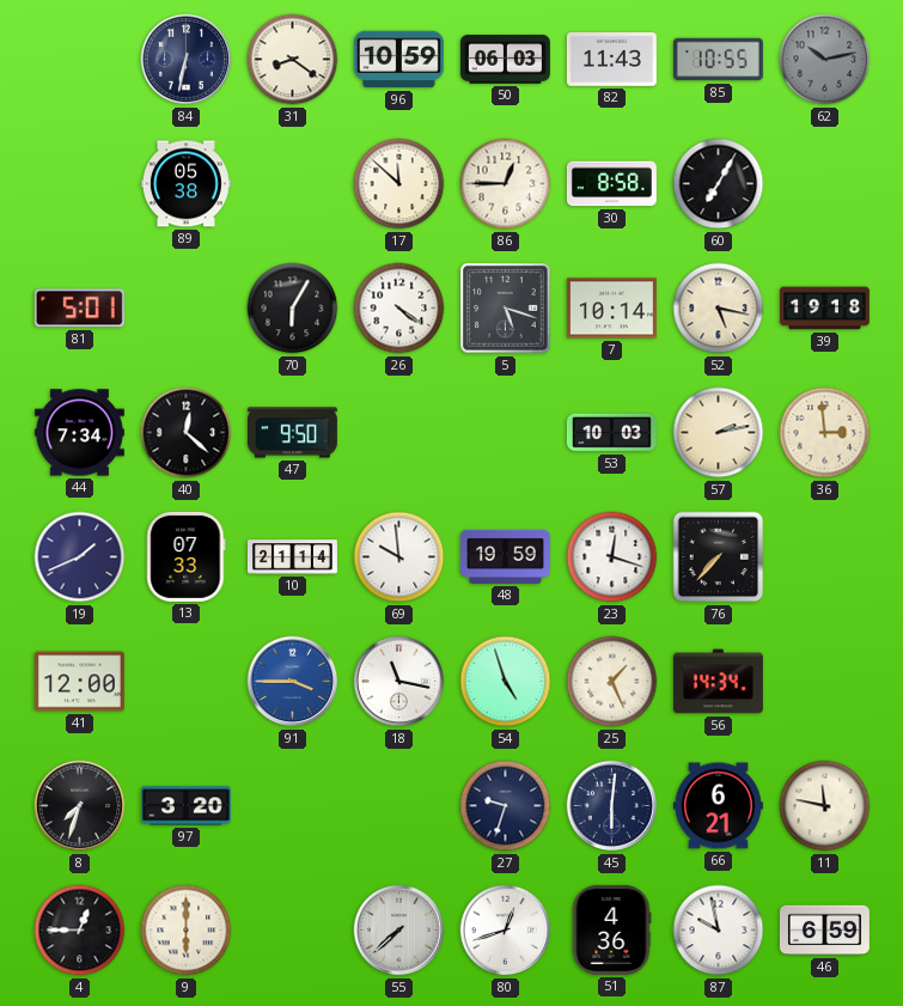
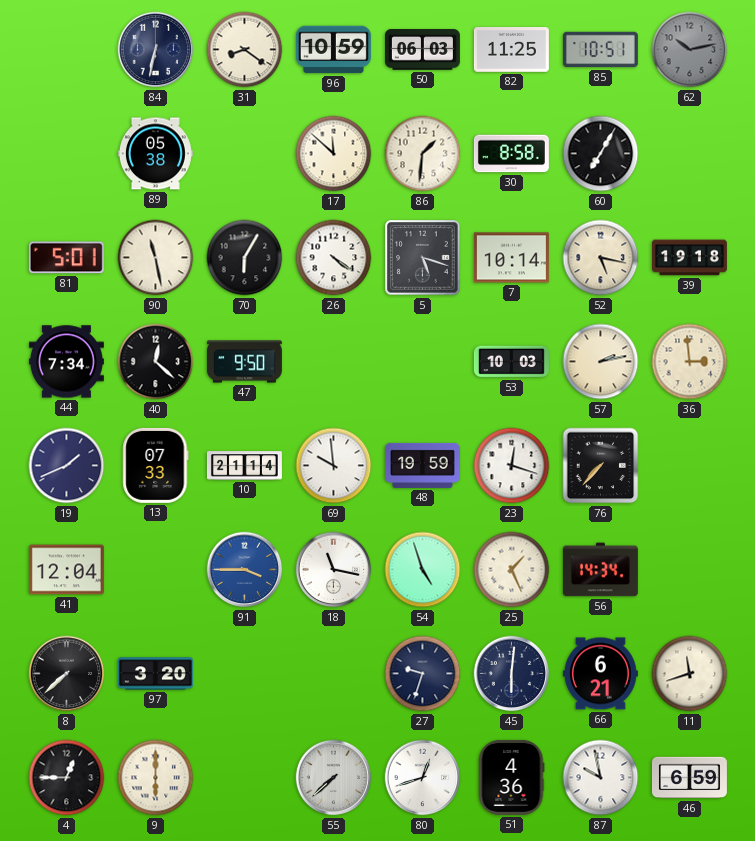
82: 11:43 -> 11:25 (511, 50)
85: 10:55 -> 10:51 (600, 50)
86: 12:45 -> 1:31 (423, 154)
90: none -> 11:28 (156, 258)
41: 12:00 -> 12:04 (66, 570)
8: 7:33 -> 7:38 (67, 674)
11: 11:47 -> 11:42 (690, 674)
